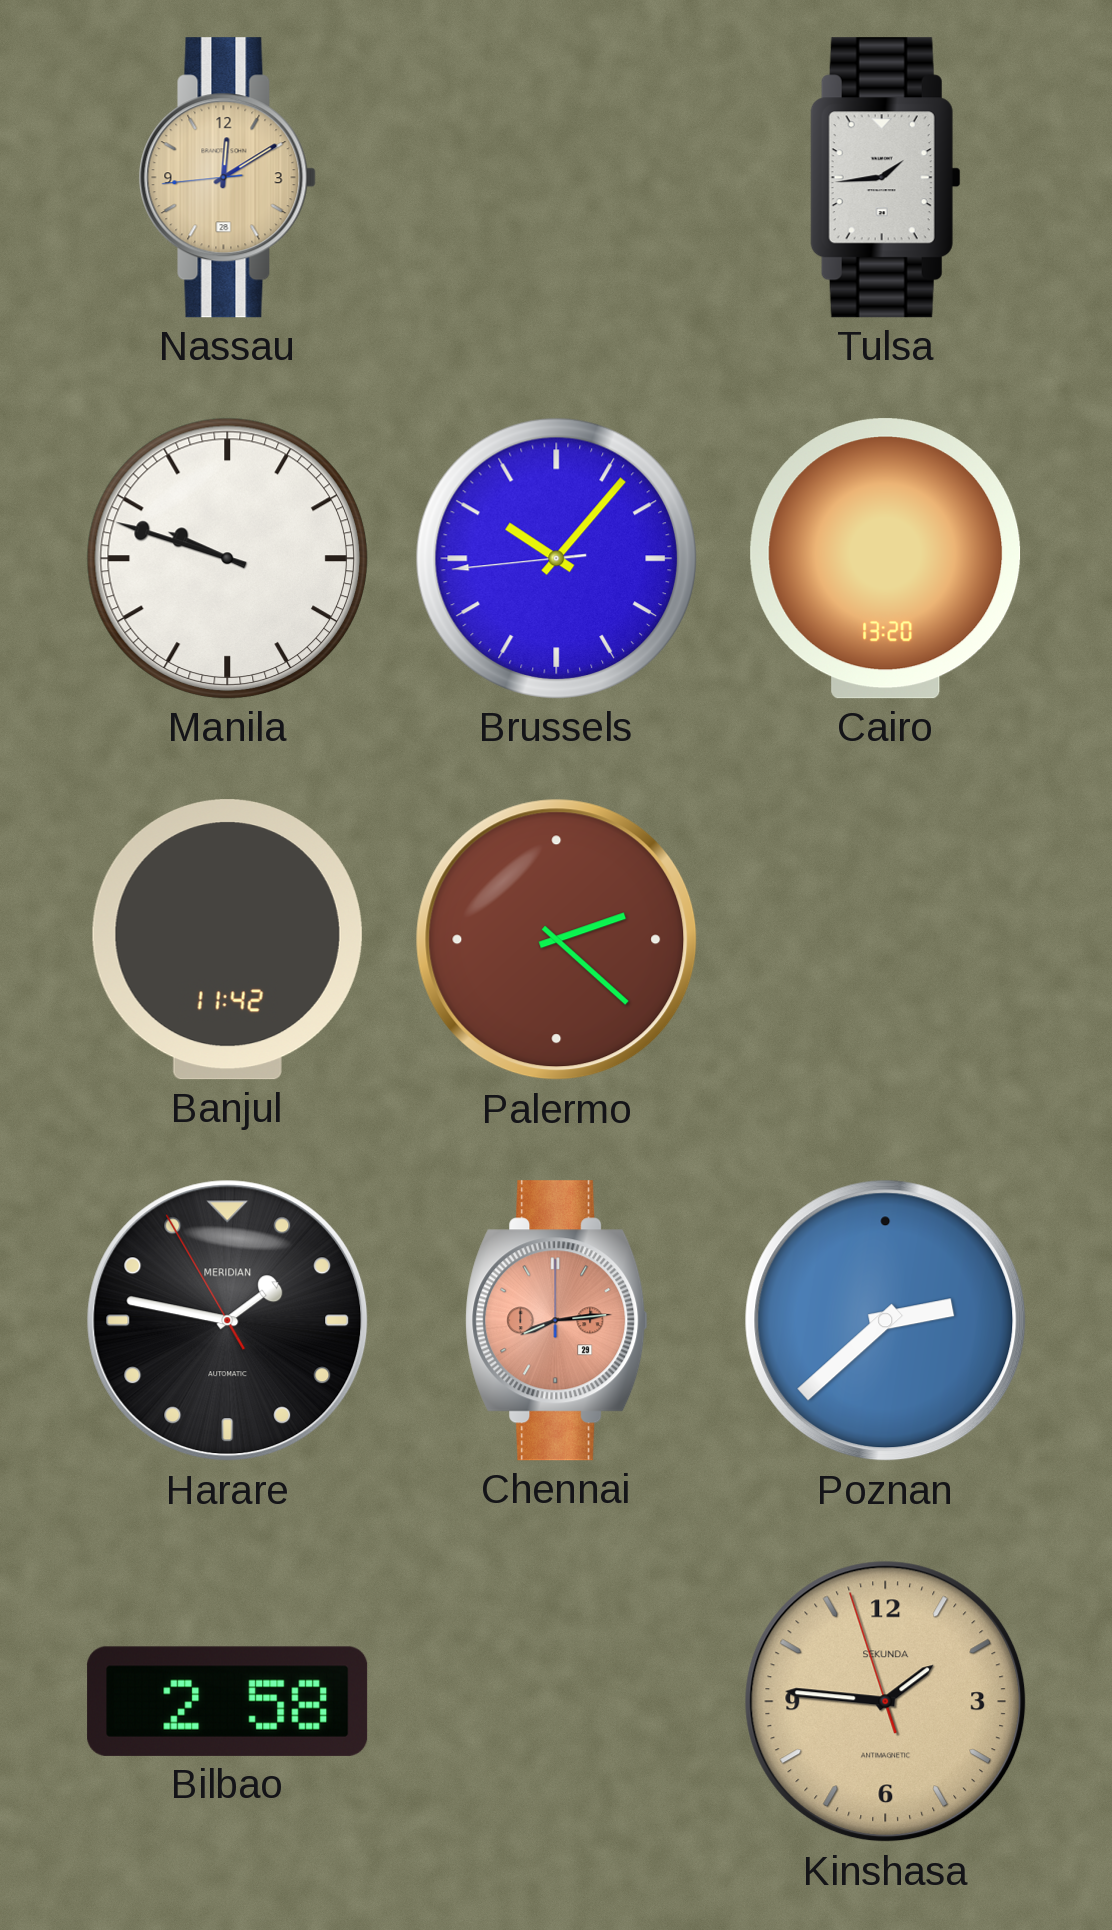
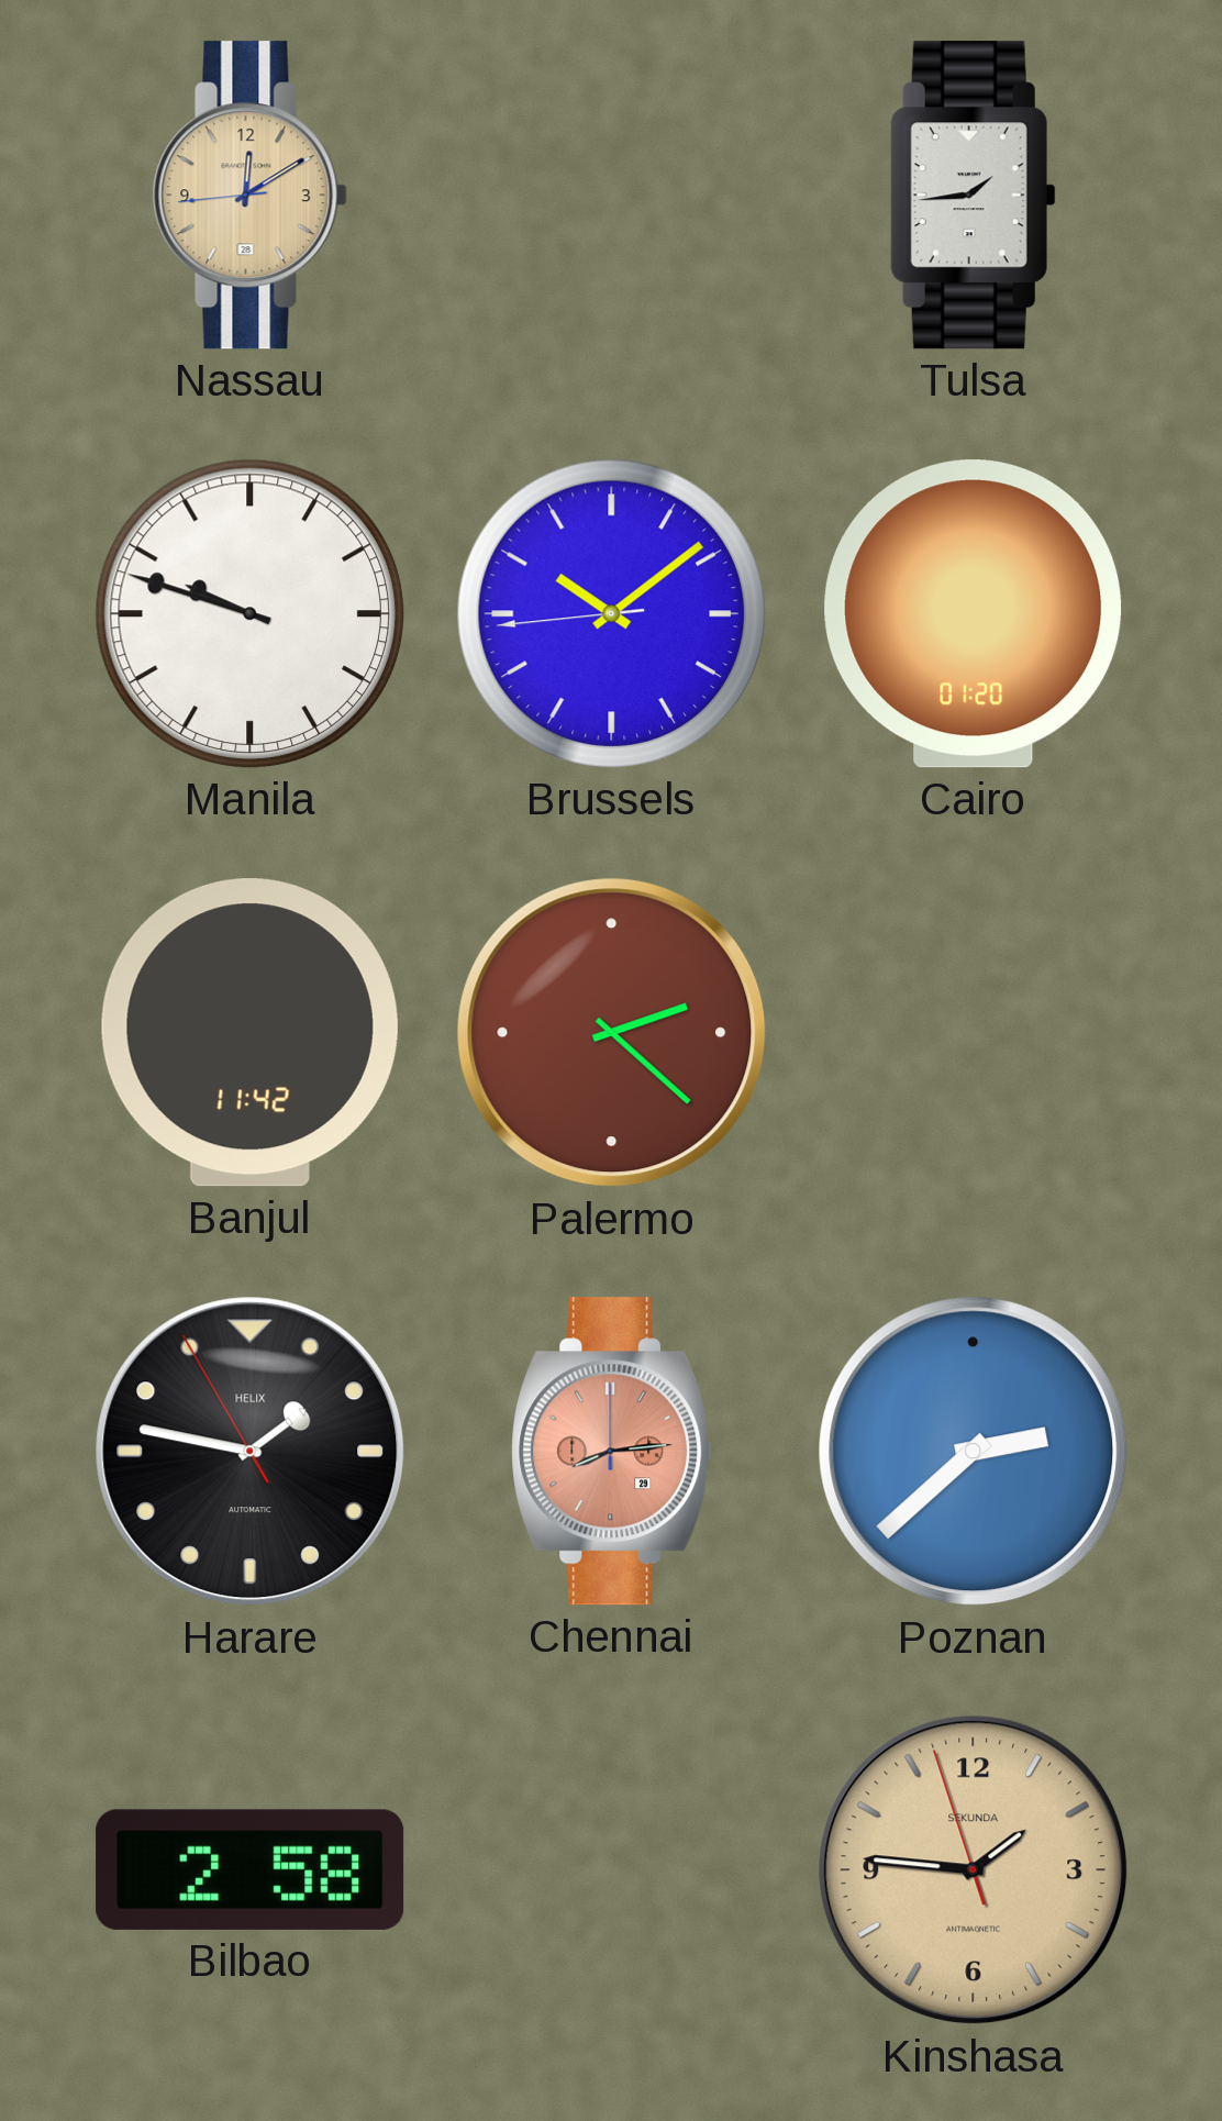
Brussels: 10:06 -> 10:08 (611, 613)
Cairo: 13:20 -> 01:20 (974, 614)
Harare brand: MERIDIAN -> HELIX (251, 1452)
